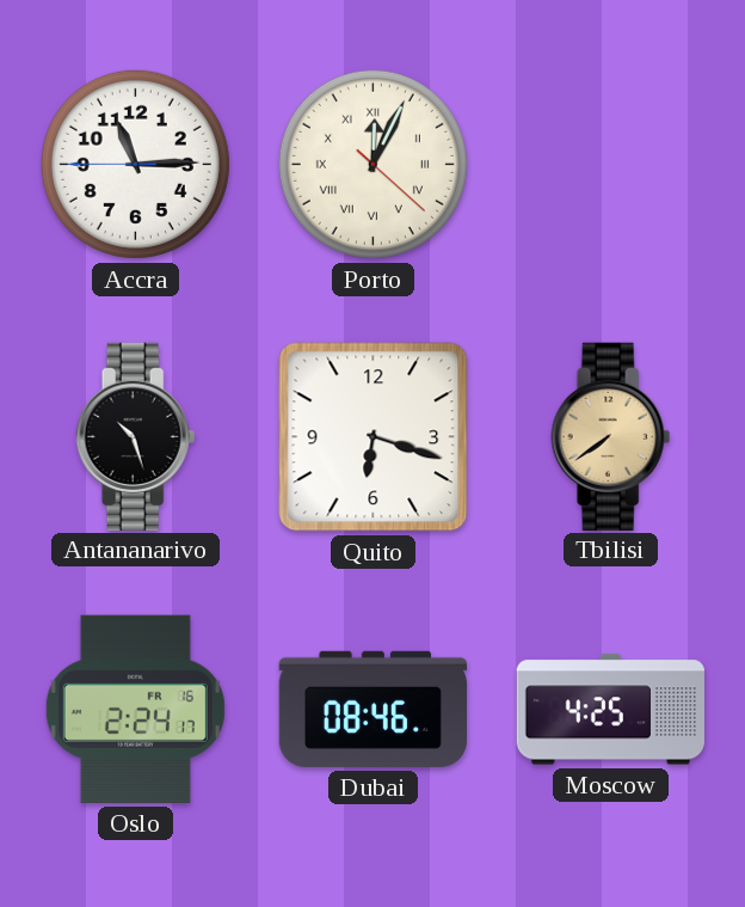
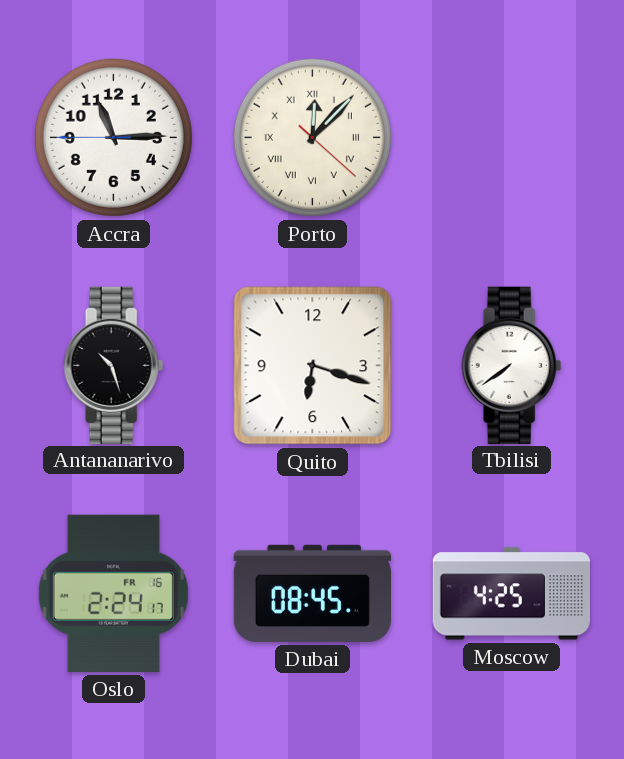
Porto: 12:04 -> 12:07 (312, 137)
Tbilisi dial: champagne -> white (512, 365)
Dubai: 08:46 -> 08:45 (312, 593)
